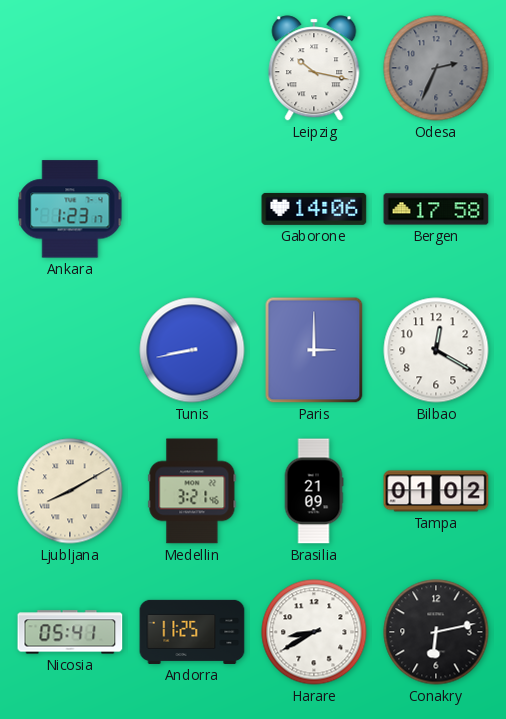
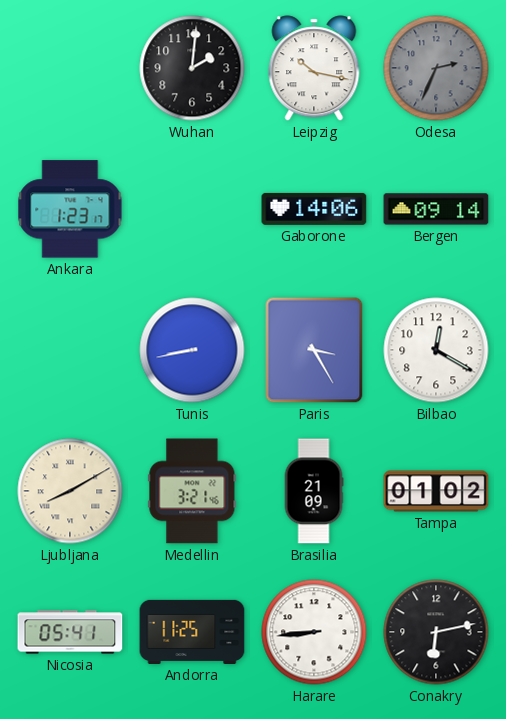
Wuhan: none -> 2:01 (192, 68)
Bergen: 17:58 -> 09:14 (436, 209)
Paris: 3:00 -> 3:25 (314, 350)
Harare: 8:40 -> 8:44 (314, 632)
